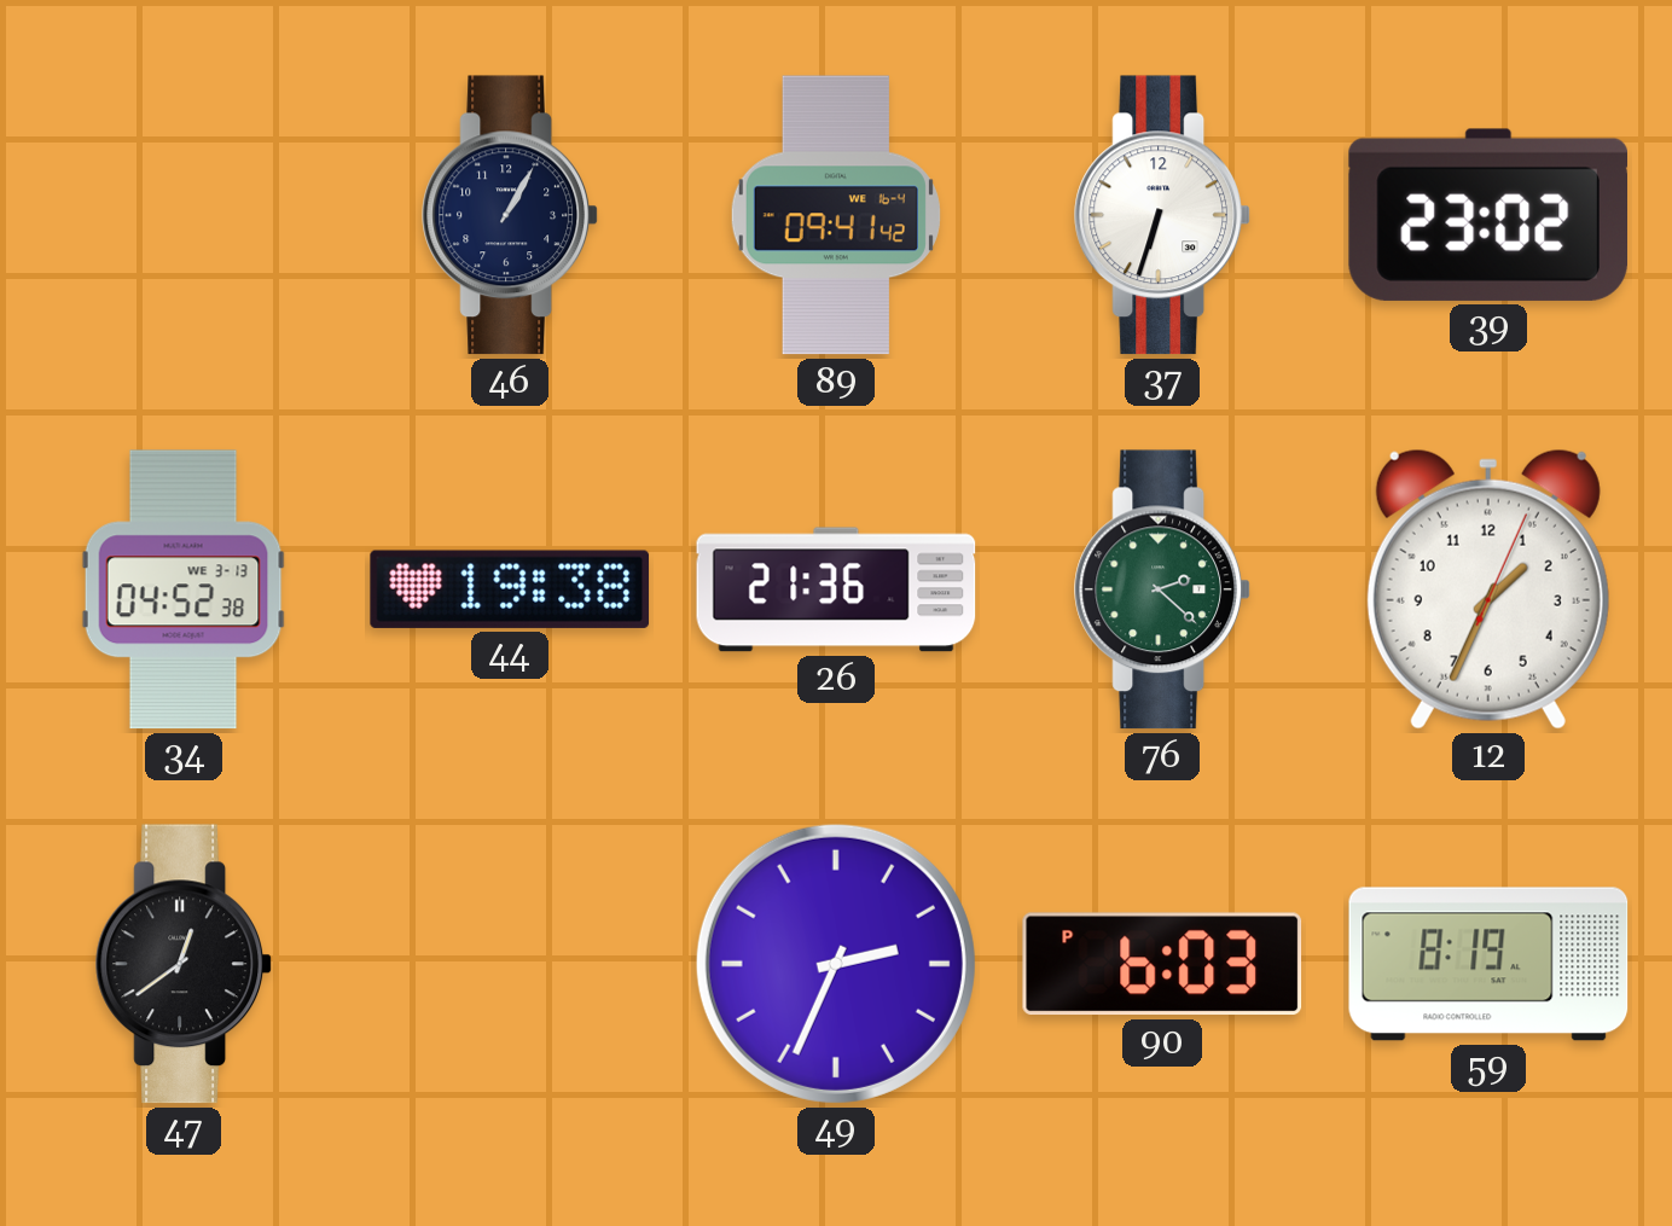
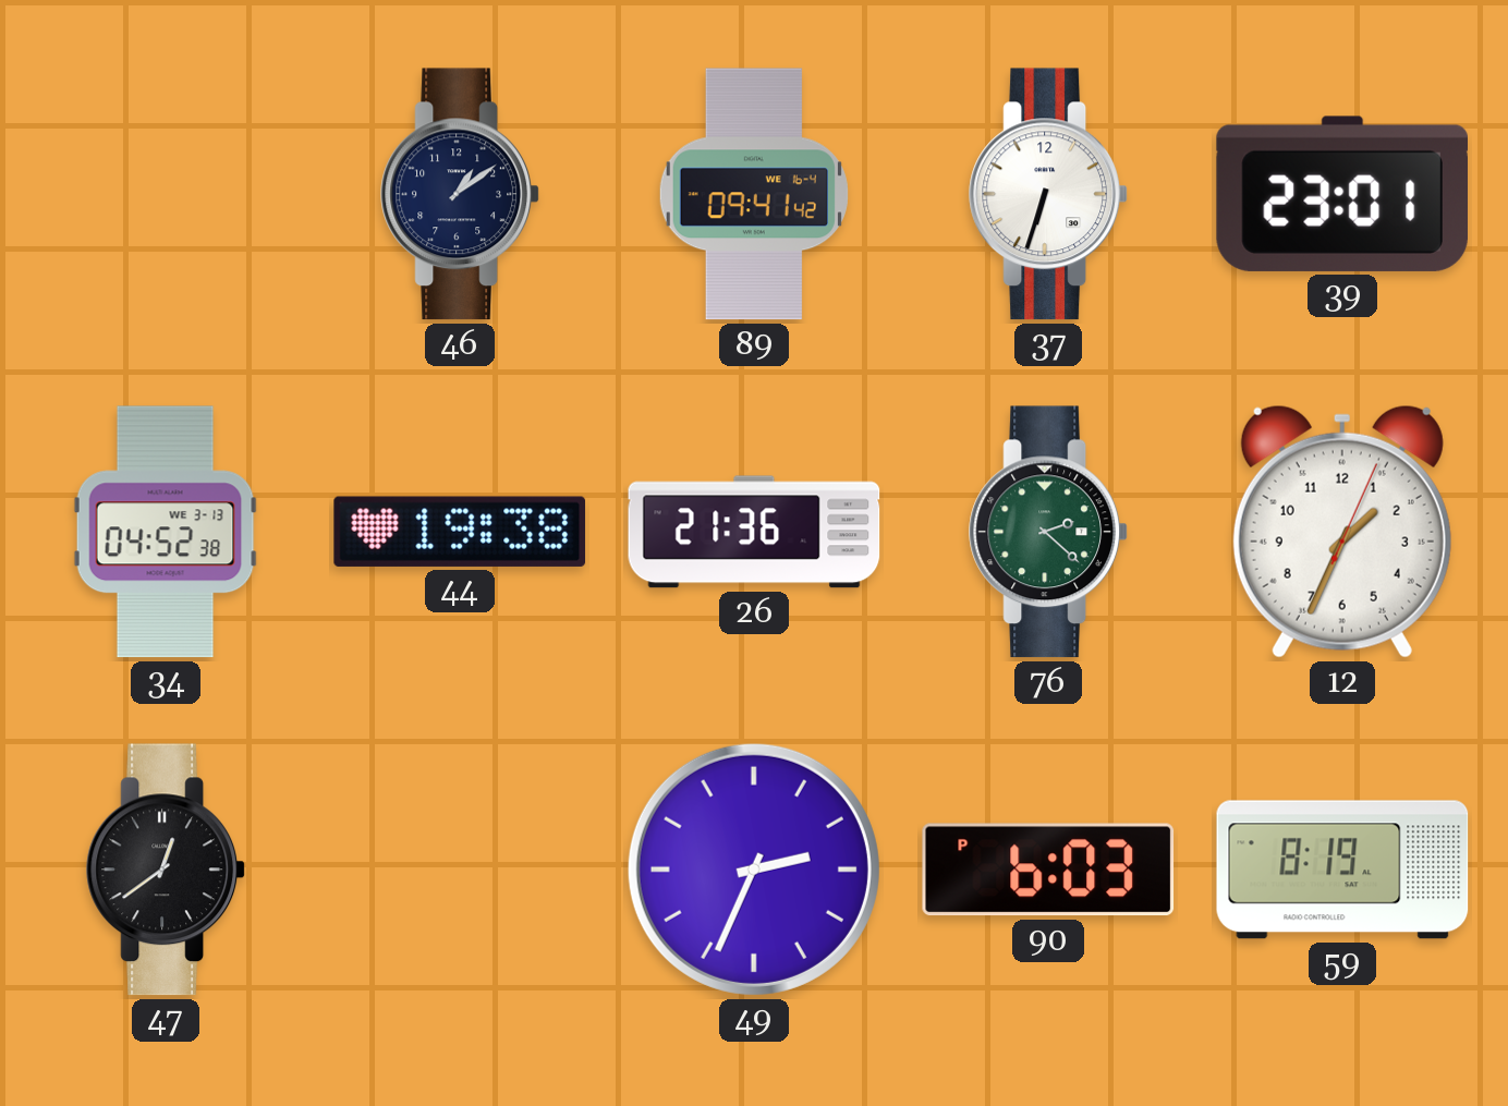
46: 1:05 -> 1:09 (460, 194)
39: 23:02 -> 23:01 (1341, 194)
